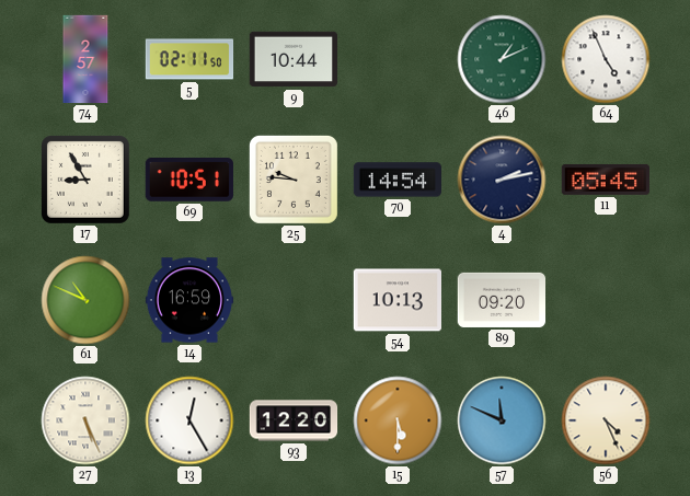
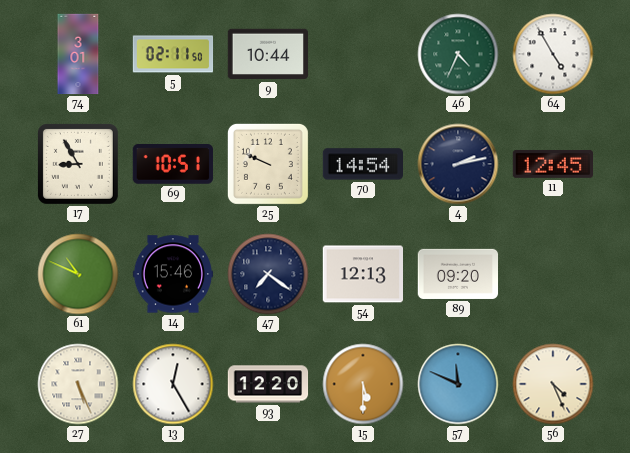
74: 2:57 -> 3:01 (78, 54)
46: 1:11 -> 4:34 (458, 54)
64: 4:56 -> 4:55 (553, 54)
25: 9:46 -> 9:49 (268, 164)
11: 05:45 -> 12:45 (552, 164)
14: 16:59 -> 15:46 (173, 274)
47: none -> 7:21 (268, 274)
54: 10:13 -> 12:13 (362, 274)
